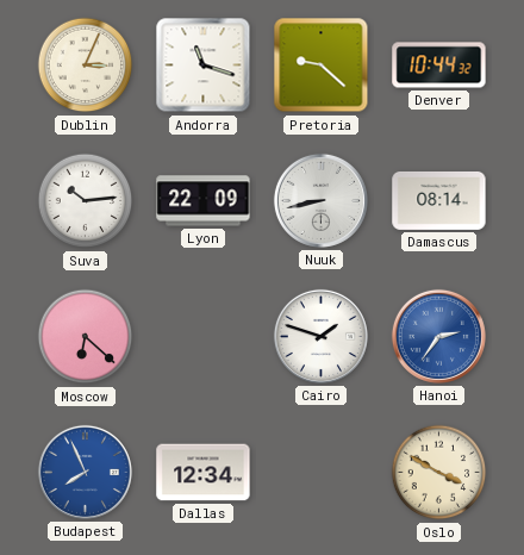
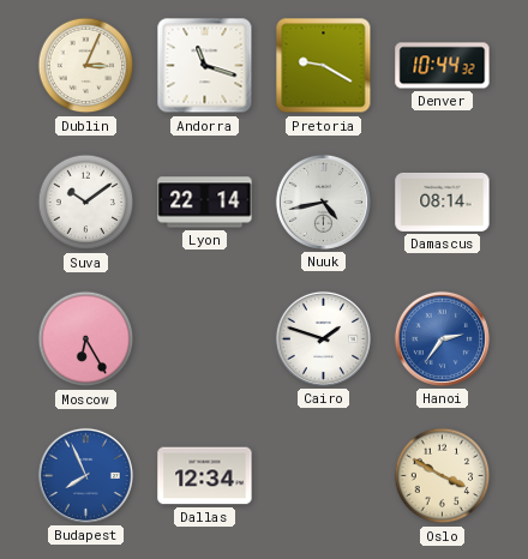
Pretoria: 9:22 -> 9:20 (324, 66)
Suva: 10:14 -> 10:09 (86, 203)
Lyon: 22:09 -> 22:14 (205, 203)
Nuuk: 8:43 -> 4:43 (323, 202)
Moscow: 6:22 -> 6:25 (86, 339)
